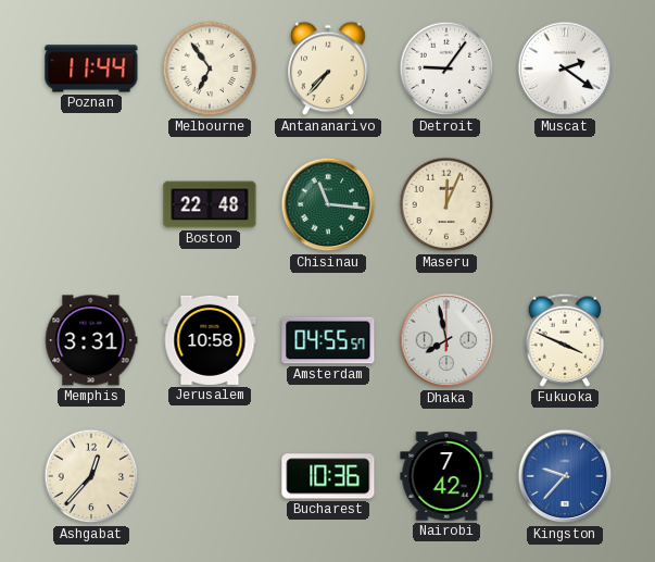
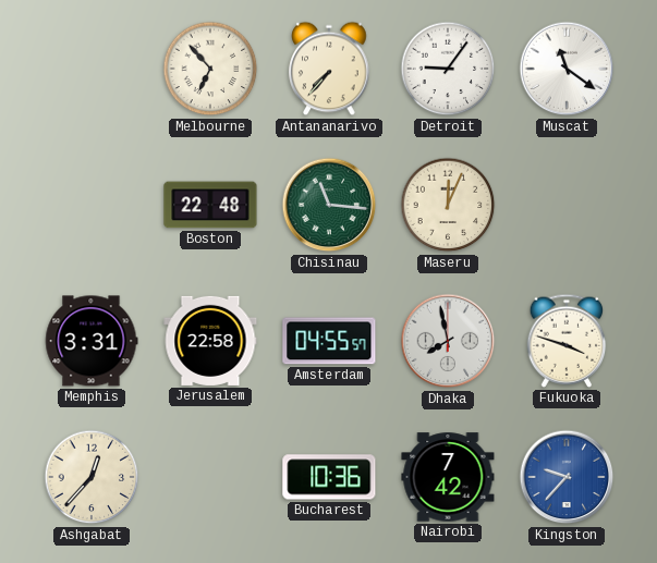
Poznan: 11:44 -> none (91, 68)
Melbourne: 6:54 -> 6:53 (210, 69)
Muscat: 2:21 -> 11:21 (567, 69)
Jerusalem: 10:58 -> 22:58 (210, 341)
Fukuoka: 3:49 -> 3:48 (567, 341)
